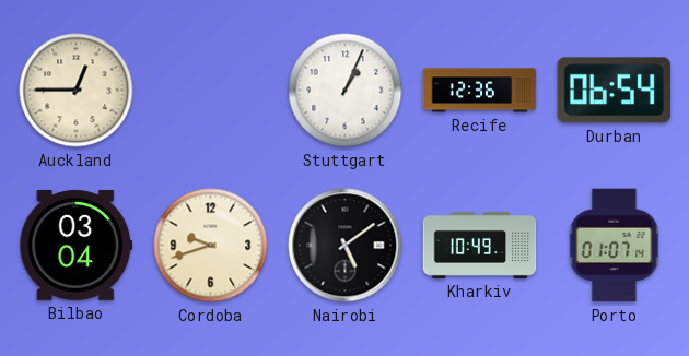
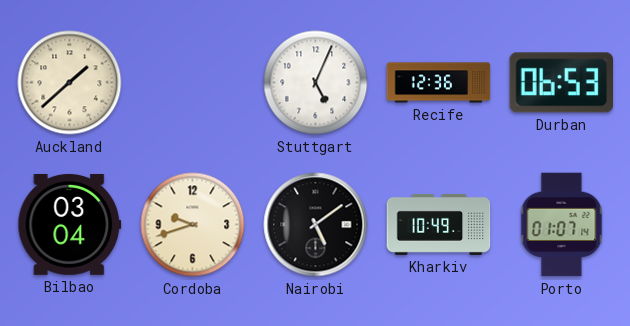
Auckland: 12:45 -> 1:38 (70, 83)
Stuttgart: 1:04 -> 5:04 (316, 83)
Durban: 06:54 -> 06:53 (562, 83)
